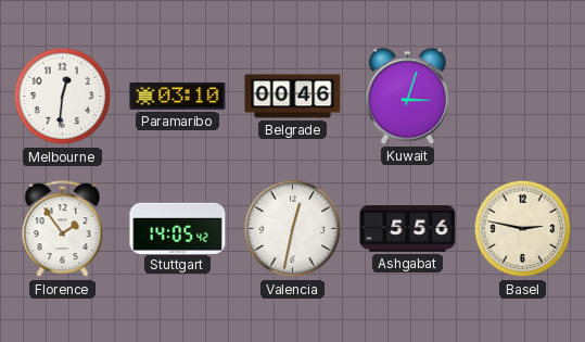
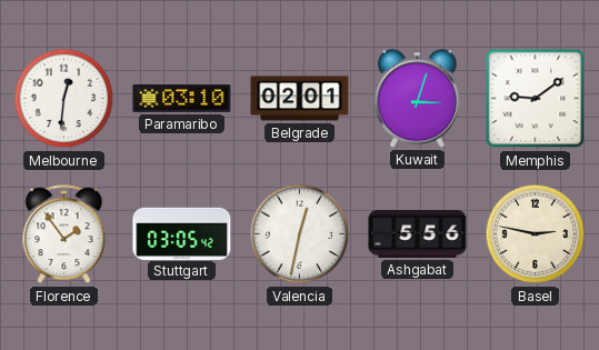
Belgrade: 00:46 -> 02:01 (300, 99)
Memphis: none -> 9:09 (536, 99)
Stuttgart: 14:05 -> 03:05 (182, 233)
